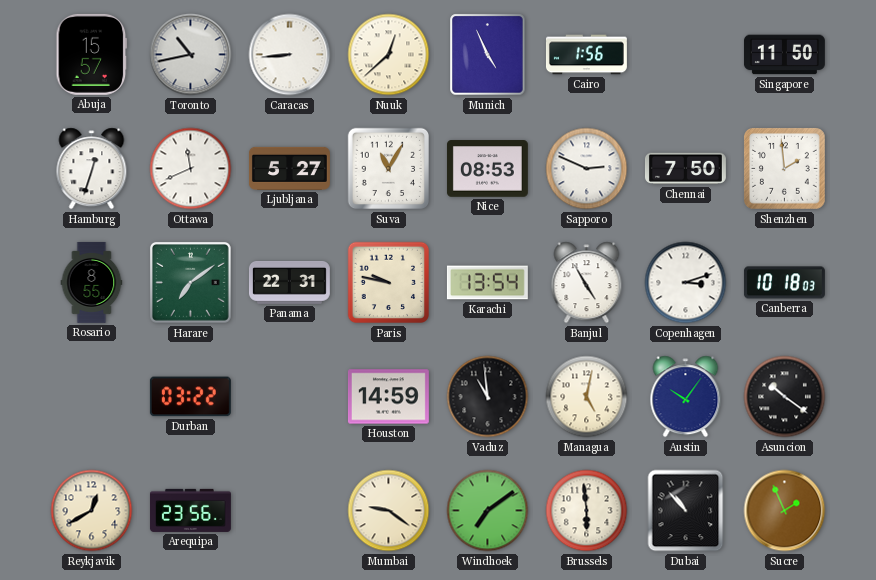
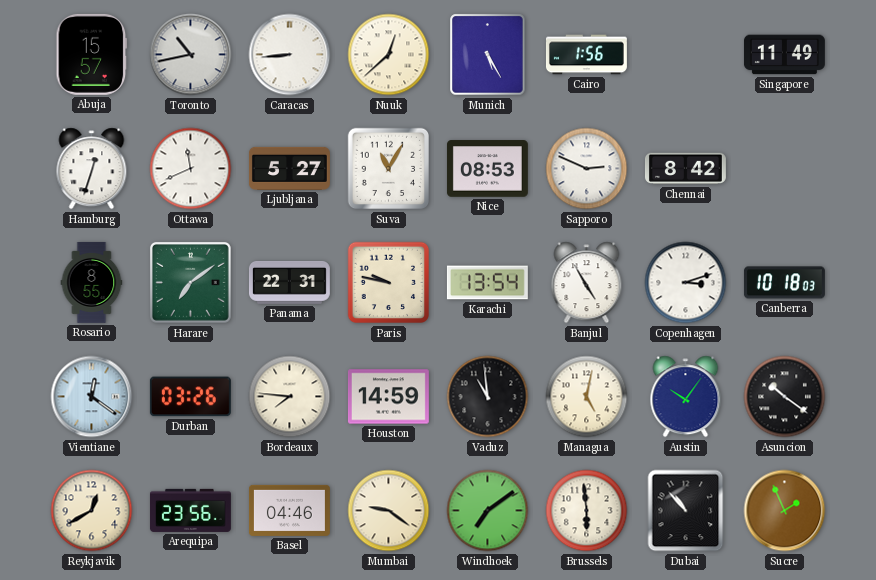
Munich: 4:56 -> 5:25 (488, 55)
Singapore: 11:50 -> 11:49 (784, 55)
Chennai: 7:50 -> 8:42 (685, 169)
Shenzhen: 1:59 -> none (785, 169)
Vientiane: none -> 12:21 (92, 397)
Durban: 03:22 -> 03:26 (190, 397)
Bordeaux: none -> 7:46 (290, 397)
Basel: none -> 04:46 (289, 510)
